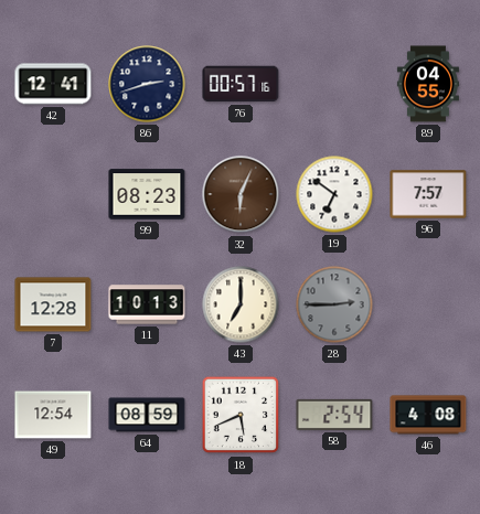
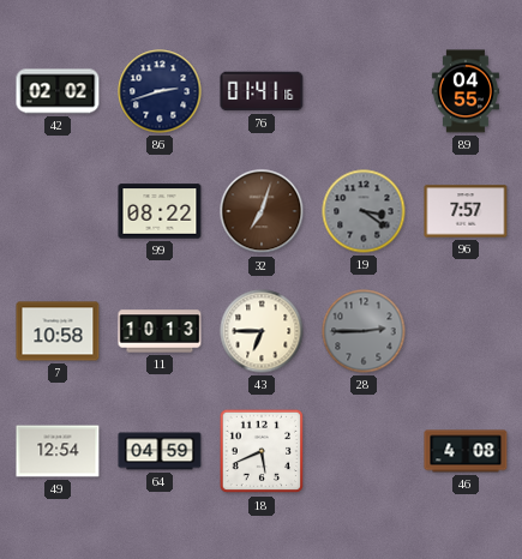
42: 12:41 -> 02:02 (58, 91)
76: 00:57 -> 01:41 (262, 91)
99: 08:23 -> 08:22 (160, 211)
32: 6:04 -> 7:03 (262, 211)
19: 6:51 -> 3:21 (364, 211)
19 dial: white -> grey (364, 211)
7: 12:28 -> 10:58 (58, 331)
43: 7:00 -> 6:45 (262, 331)
64: 08:59 -> 04:59 (160, 451)
58: 2:54 -> none (334, 415)
